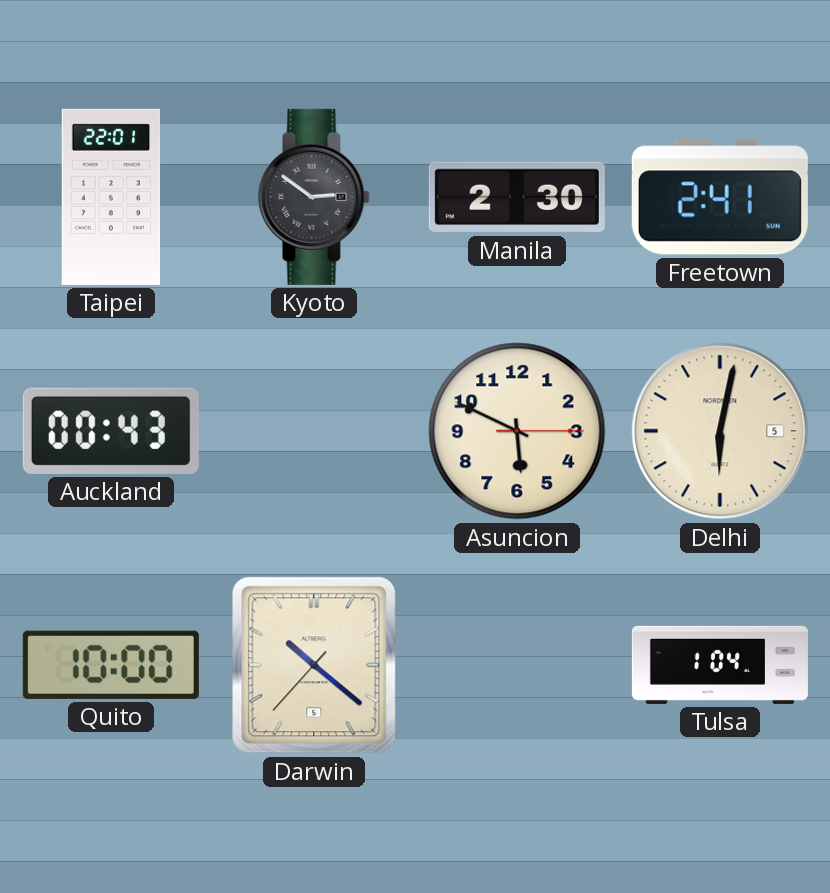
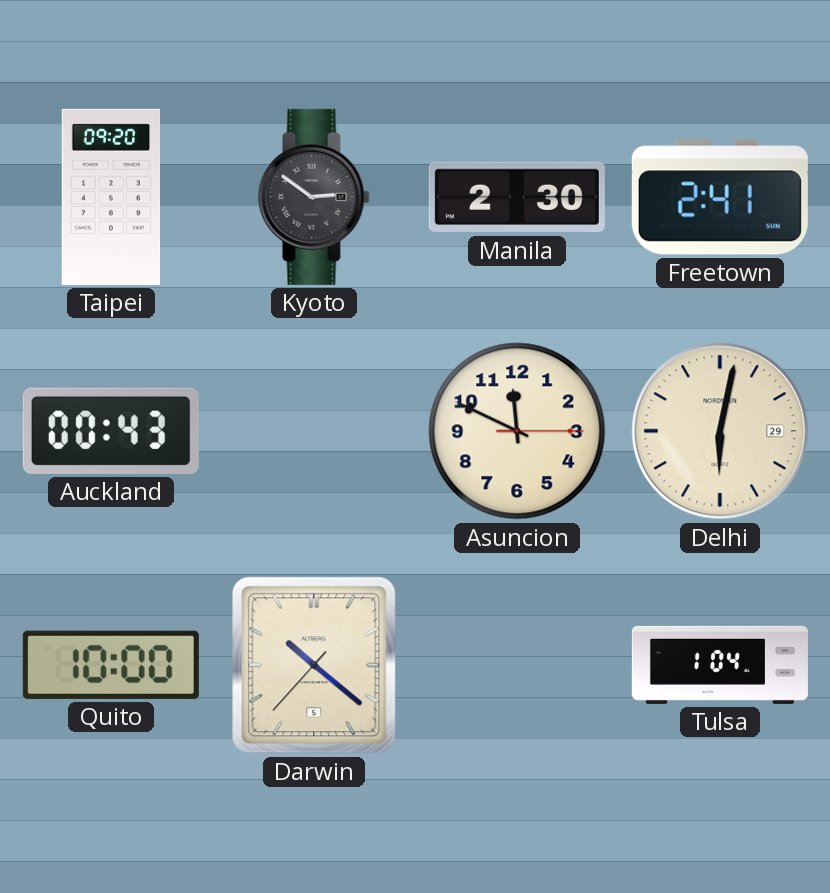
Taipei: 22:01 -> 09:20 (111, 197)
Asuncion: 5:49 -> 11:49 (517, 431)
Delhi date: 5 -> 29 (720, 431)
